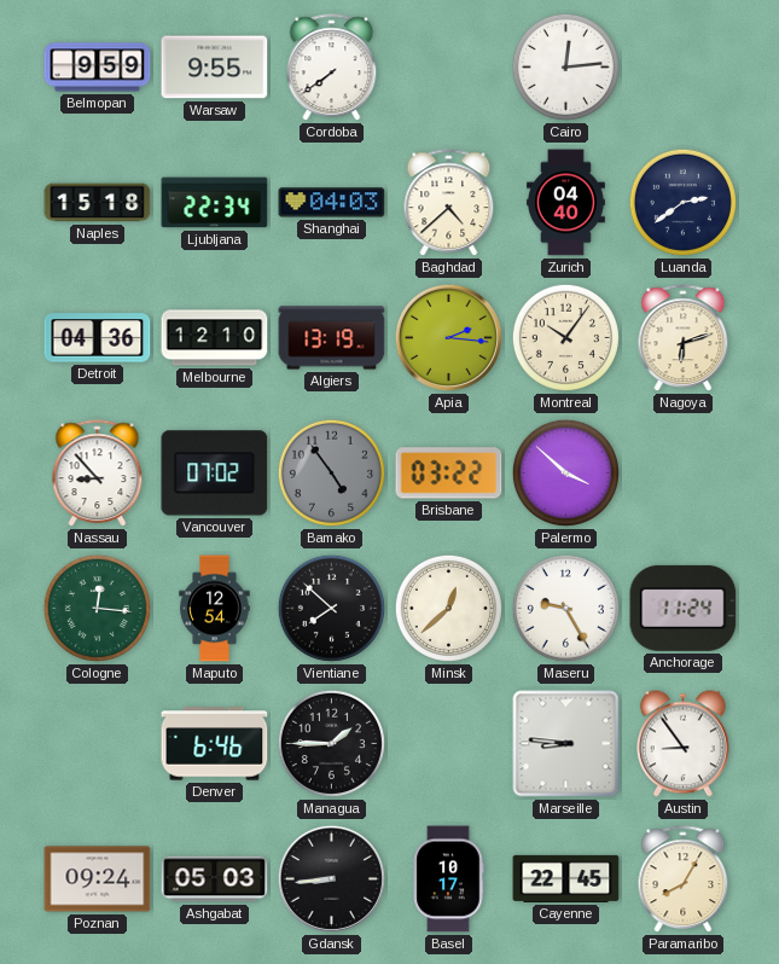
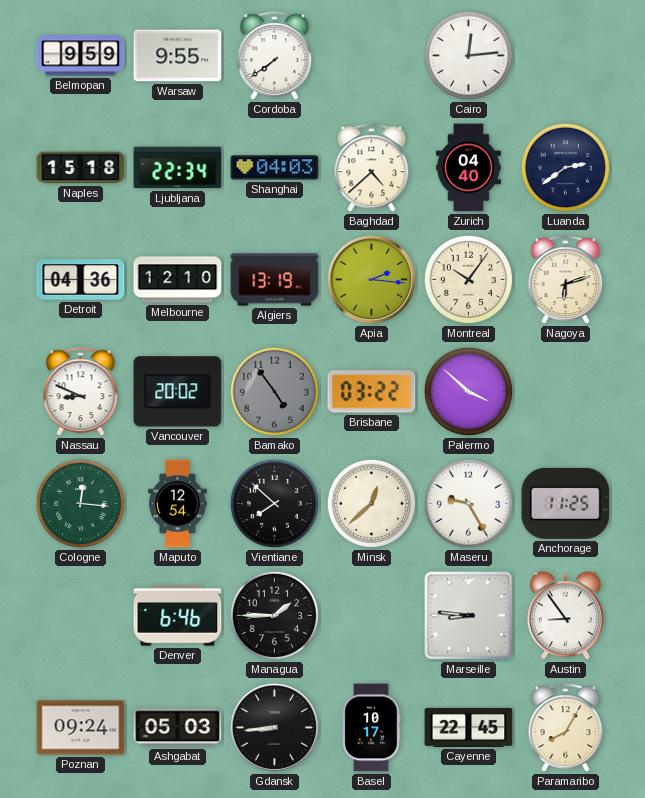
Nassau: 8:53 -> 8:49 (81, 392)
Vancouver: 07:02 -> 20:02 (178, 392)
Anchorage: 11:24 -> 11:25 (566, 503)
